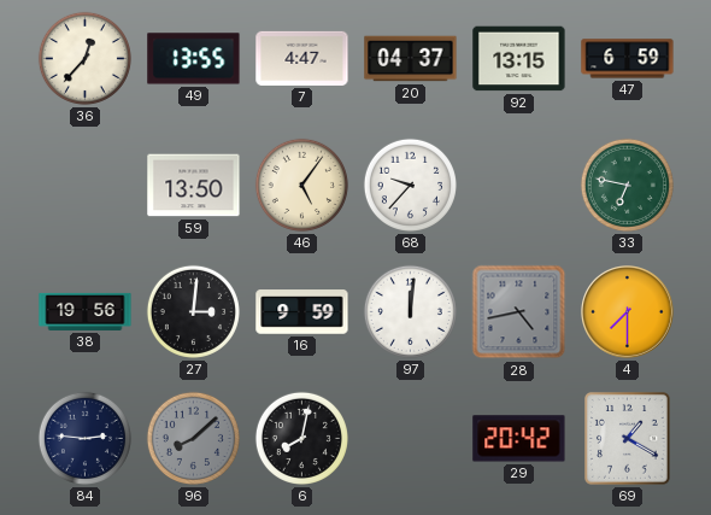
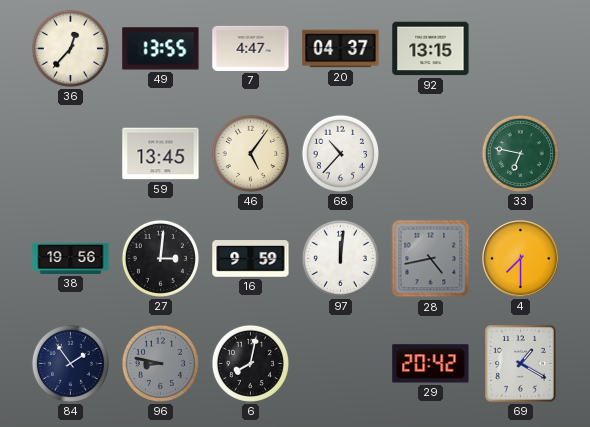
47: 6:59 -> none (628, 59)
59: 13:50 -> 13:45 (161, 154)
68: 9:37 -> 10:37 (340, 153)
84: 2:46 -> 1:54 (70, 363)
96: 8:08 -> 8:47 (160, 363)
